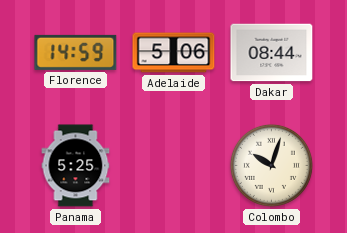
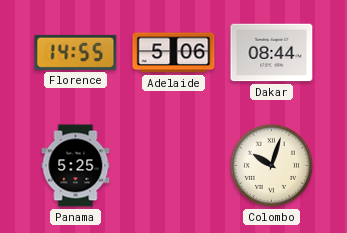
Florence: 14:59 -> 14:55 (76, 52)
